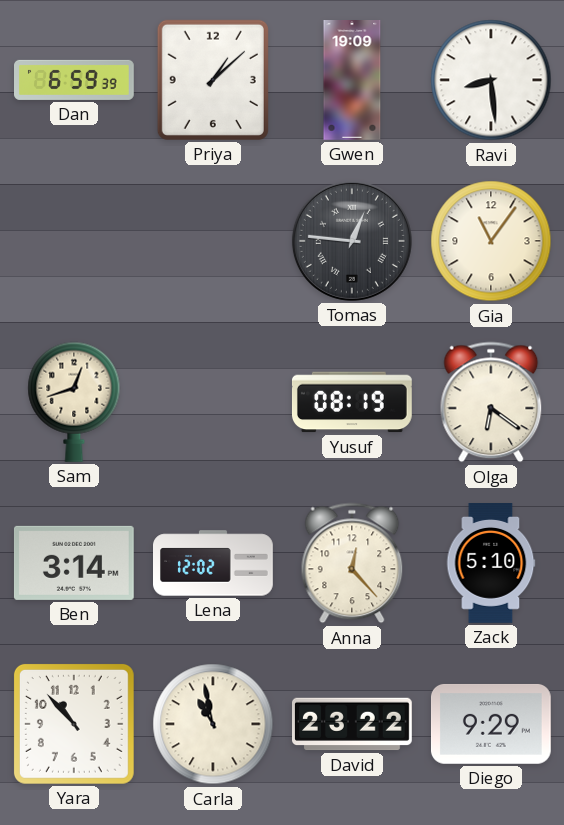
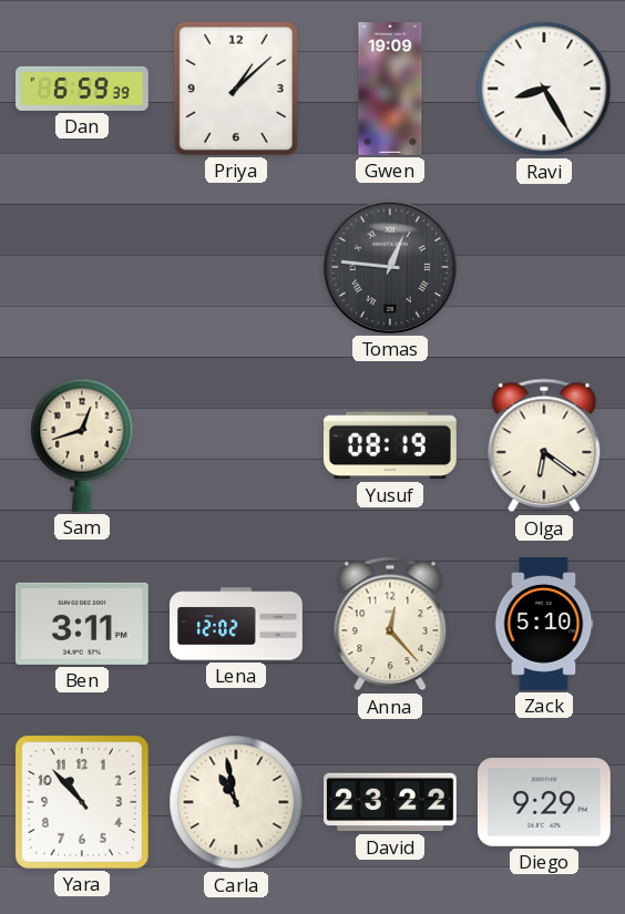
Ravi: 8:29 -> 8:25 (544, 89)
Gia: 11:06 -> none (491, 241)
Ben: 3:14 -> 3:11 (82, 624)
